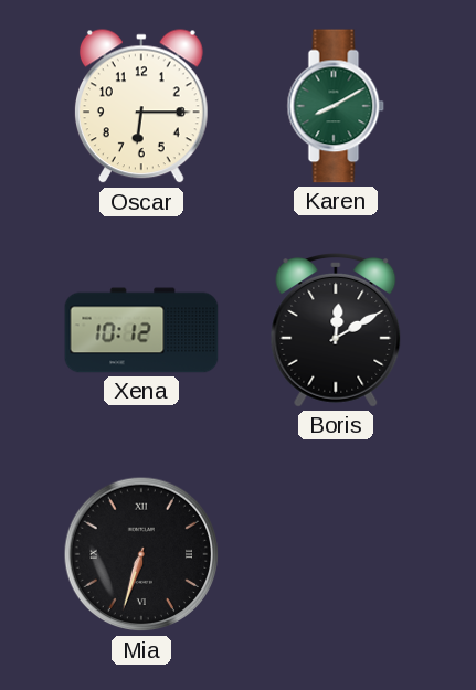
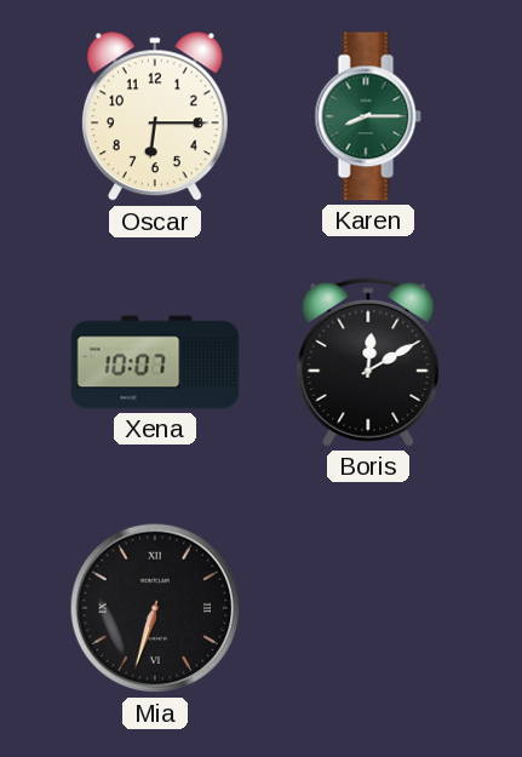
Karen: 8:10 -> 8:15 (368, 116)
Xena: 10:12 -> 10:07 (155, 362)
